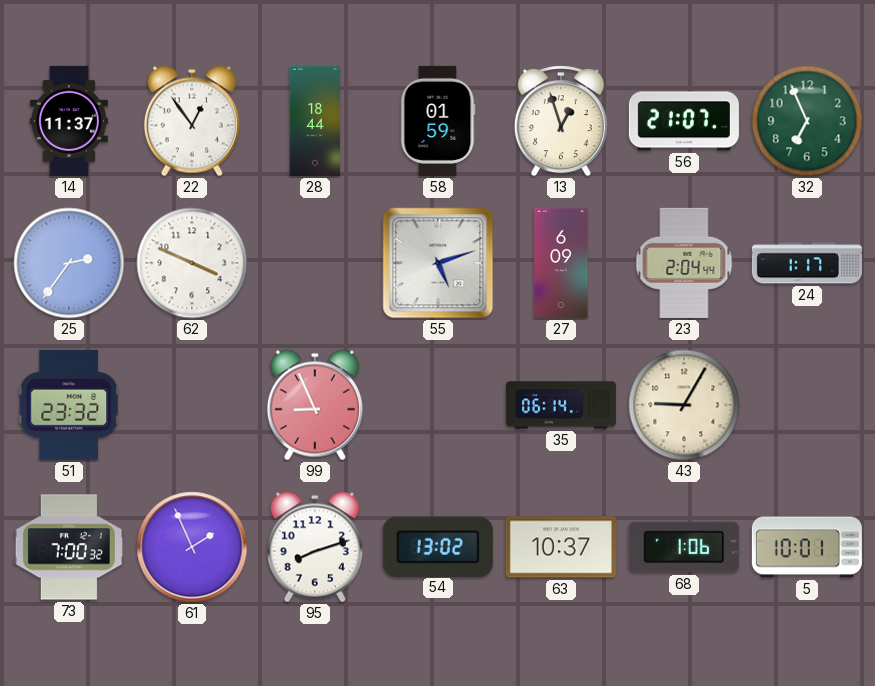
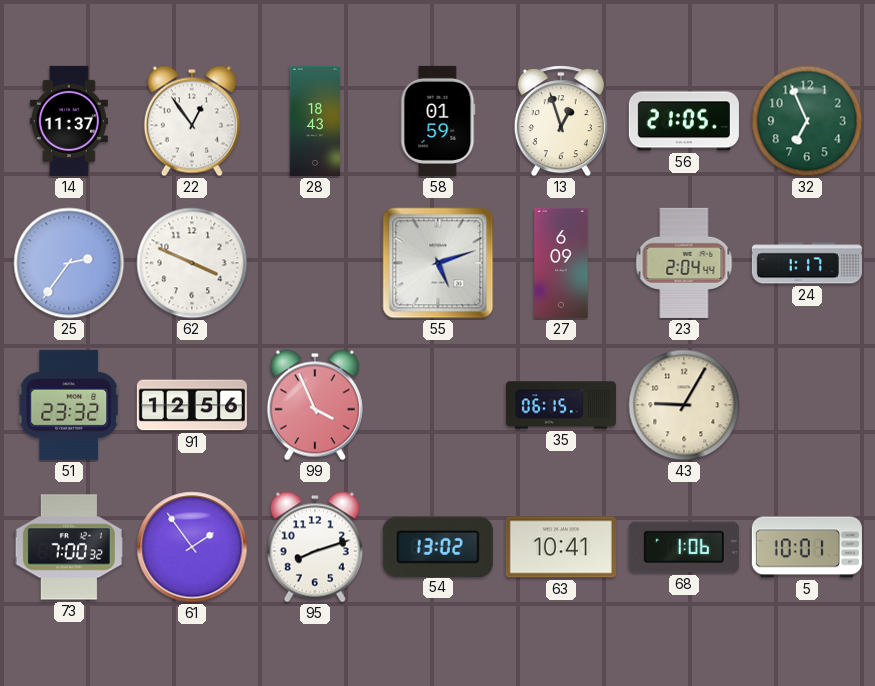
28: 18:44 -> 18:43 (315, 121)
56: 21:07 -> 21:05 (684, 121)
91: none -> 12:56 (192, 405)
99: 8:56 -> 3:56 (315, 405)
35: 06:14 -> 06:15 (561, 405)
61: 1:56 -> 1:54 (192, 547)
63: 10:37 -> 10:41 (561, 547)
